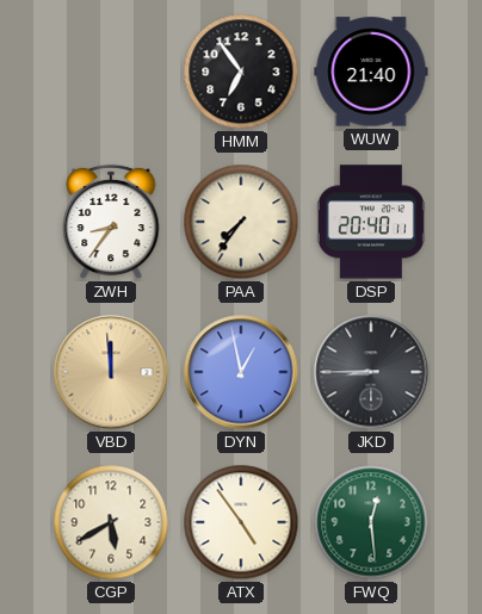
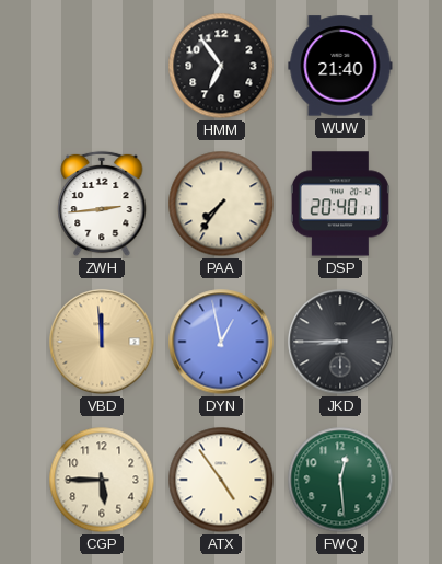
ZWH: 8:36 -> 2:44 (102, 204)
CGP: 5:40 -> 5:45 (102, 480)
